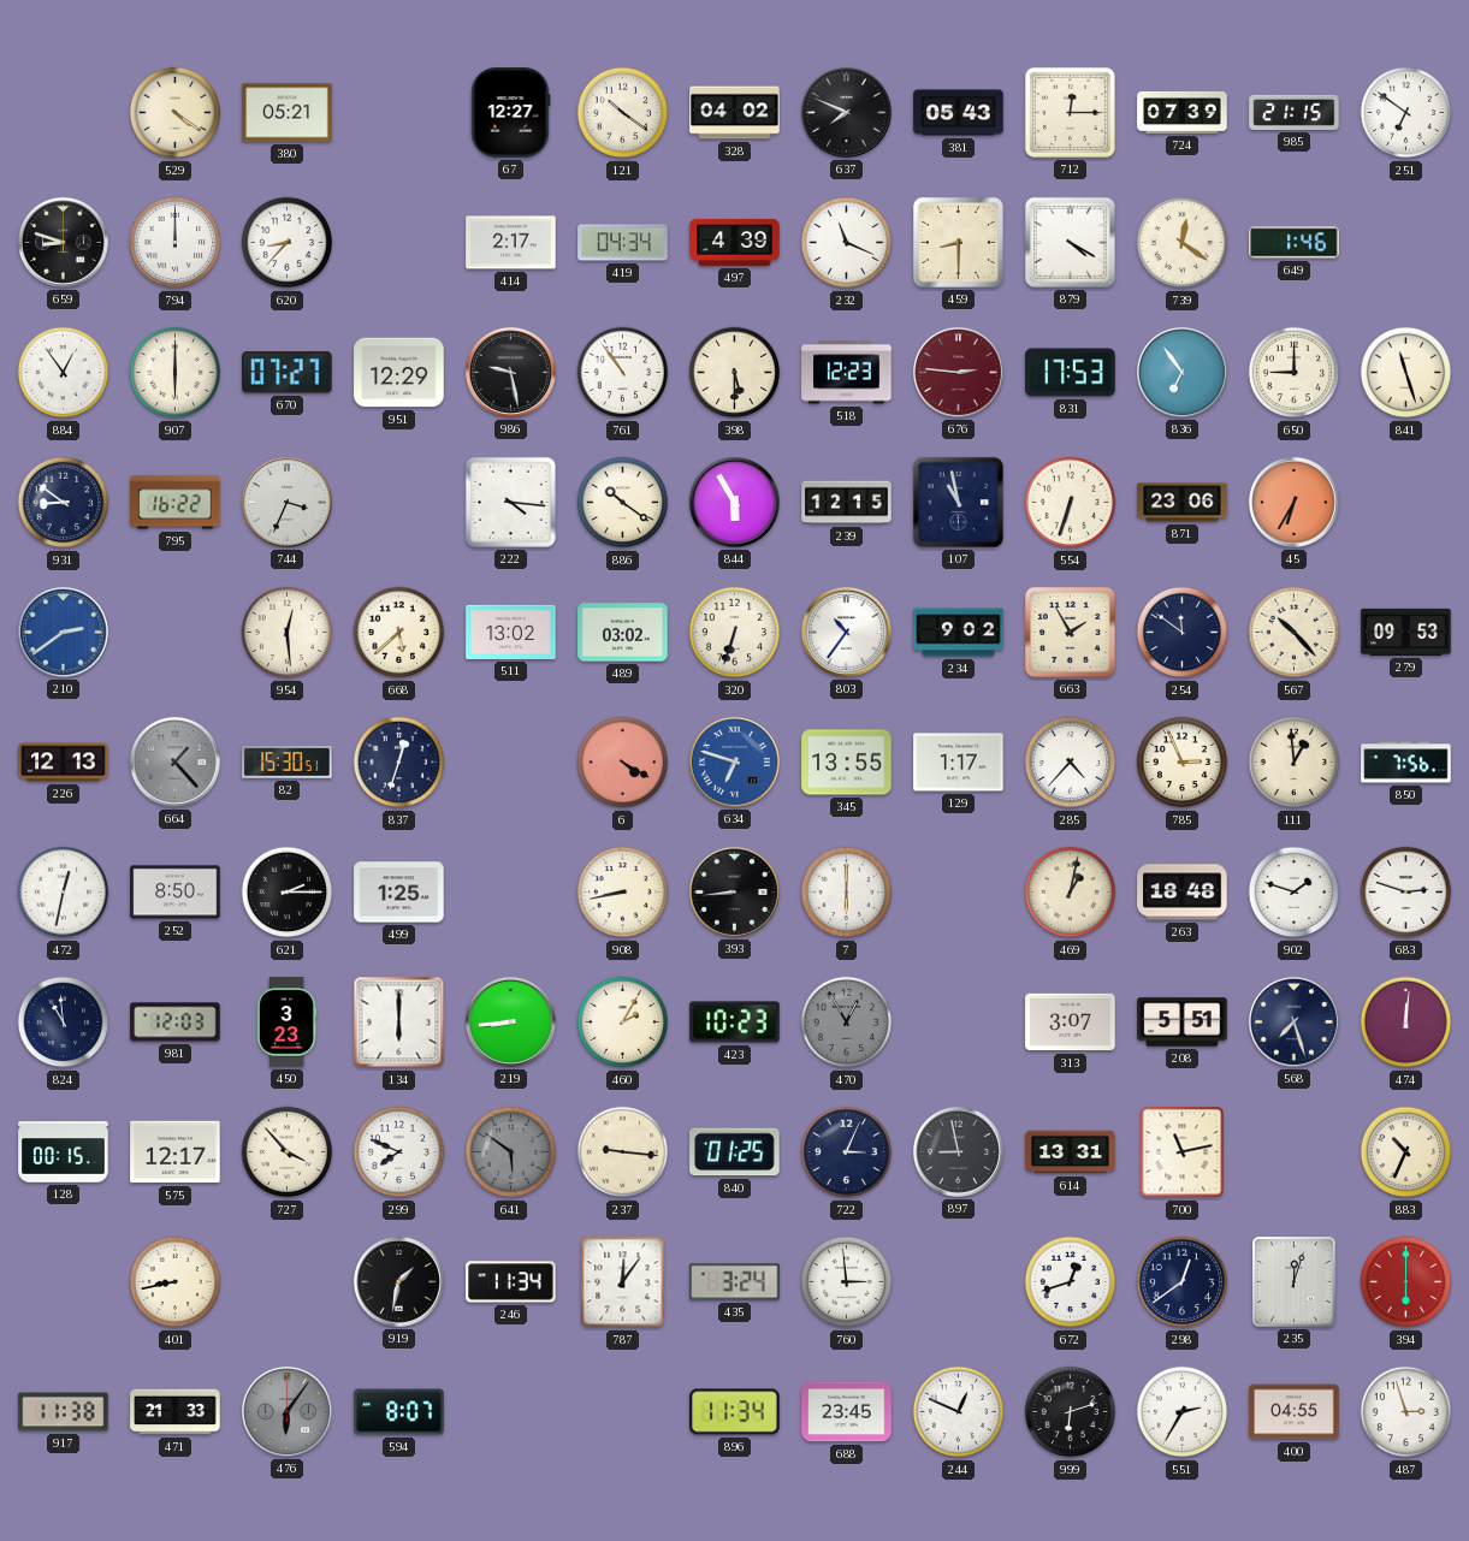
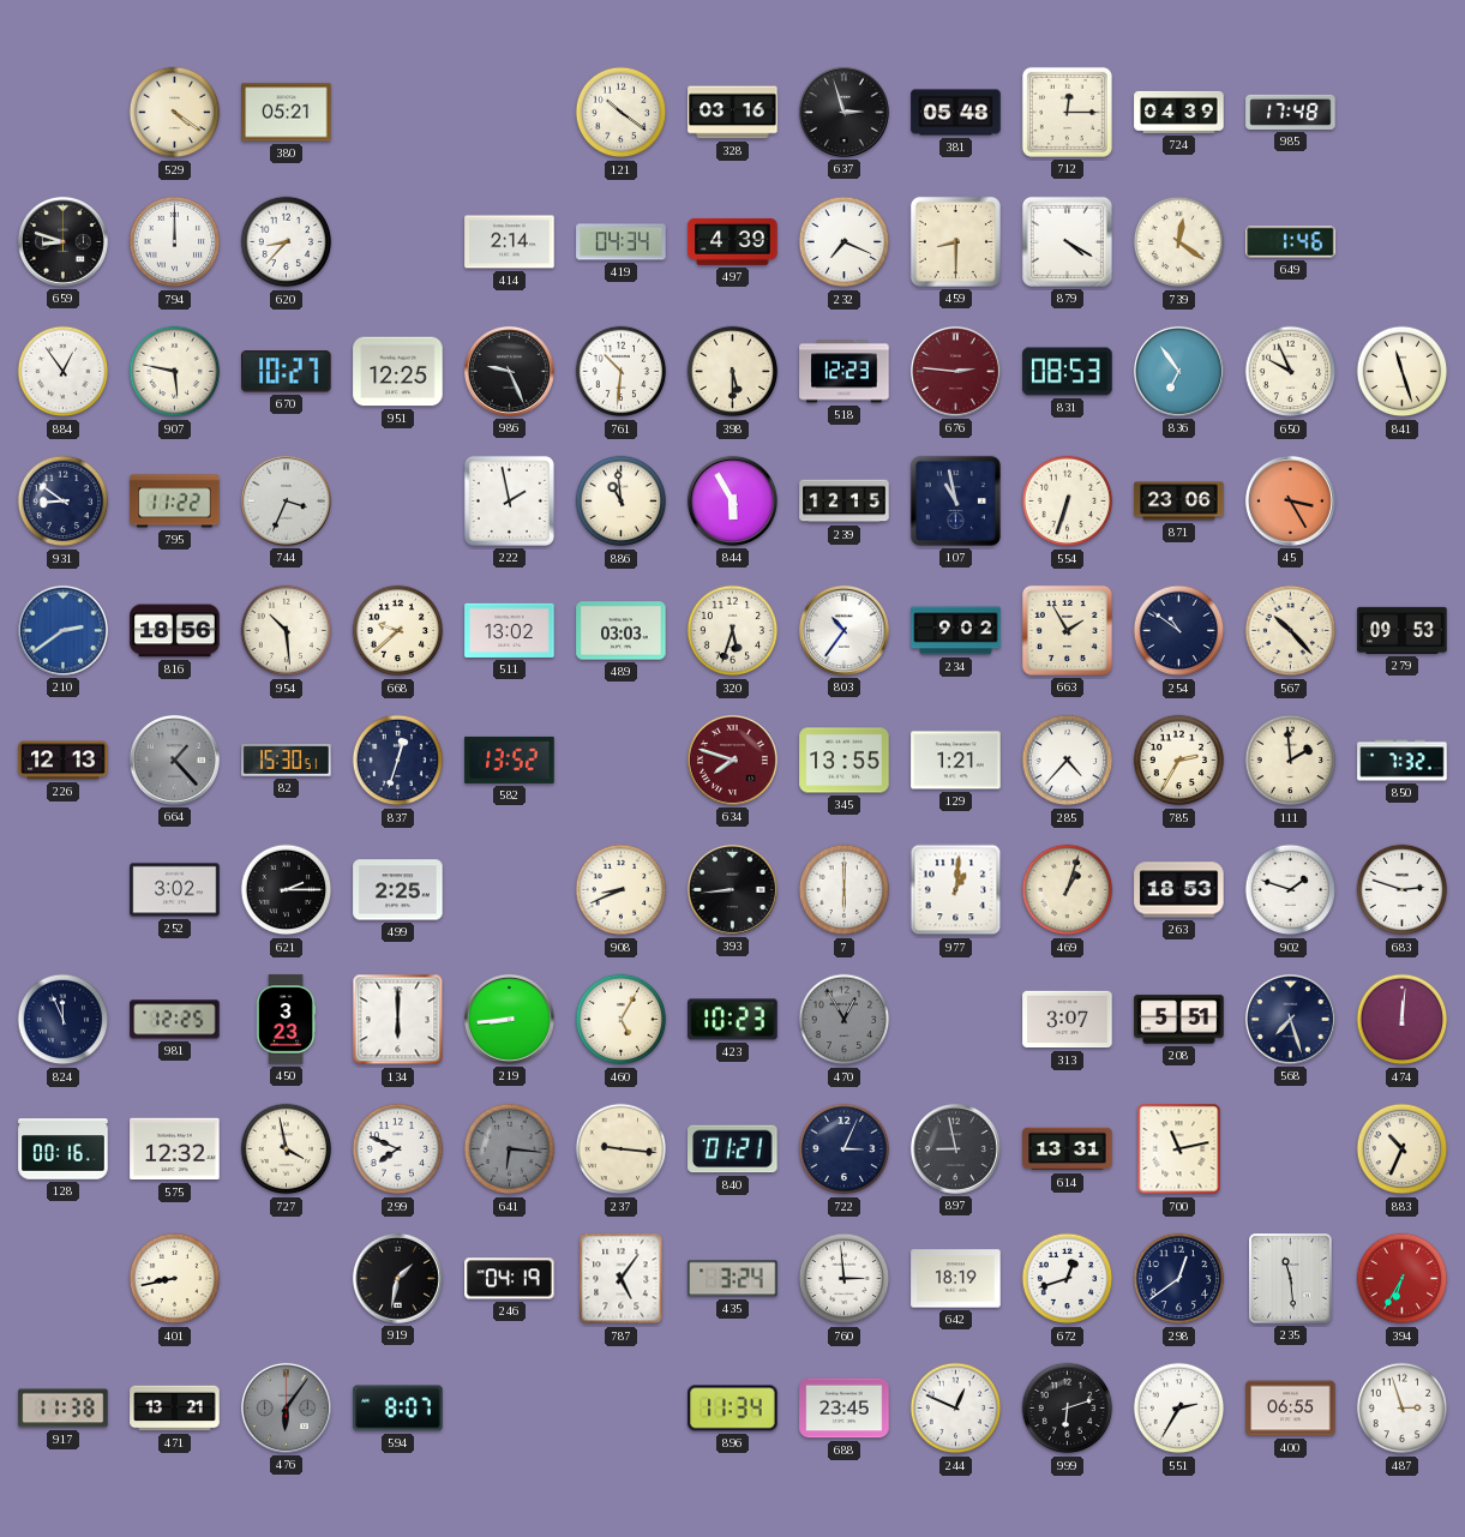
67: 12:27 -> none (510, 113)
328: 04:02 -> 03:16 (733, 113)
637: 7:49 -> 2:57 (843, 112)
381: 05:43 -> 05:48 (956, 113)
724: 07:39 -> 04:39 (1179, 112)
985: 21:15 -> 17:48 (1291, 112)
251: 6:51 -> none (1406, 113)
414: 2:17 -> 2:14 (510, 242)
232: 11:19 -> 7:19 (845, 242)
907: 6:00 -> 5:47 (175, 372)
670: 07:27 -> 10:27 (287, 372)
951: 12:29 -> 12:25 (398, 372)
986: 9:28 -> 9:26 (509, 371)
761: 10:54 -> 10:31 (622, 372)
831: 17:53 -> 08:53 (1068, 372)
650: 9:00 -> 9:56 (1291, 372)
795: 16:22 -> 11:22 (175, 502)
222: 4:16 -> 1:58 (509, 500)
886: 10:21 -> 10:59 (622, 502)
45: 6:35 -> 3:25 (1290, 500)
816: none -> 18:56 (175, 631)
954: 12:29 -> 10:29 (287, 631)
668: 5:38 -> 9:38 (398, 631)
489: 03:02 -> 03:03 (622, 631)
320: 6:33 -> 5:33 (733, 631)
254: 11:51 -> 10:51 (1179, 631)
582: none -> 13:52 (510, 760)
6: 4:20 -> none (623, 763)
634: 6:48 -> 7:48 (732, 760)
634 dial: blue -> burgundy (732, 760)
129: 1:17 -> 1:21 (956, 761)
785: 2:56 -> 2:35 (1179, 761)
111: 12:59 -> 1:59 (1291, 761)
850: 7:56 -> 7:32 (1403, 761)
472: 12:32 -> none (64, 893)
252: 8:50 -> 3:02 (175, 890)
499: 1:25 -> 2:25 (398, 890)
908: 8:43 -> 8:41 (622, 890)
977: none -> 1:01 (956, 890)
469: 1:02 -> 1:03 (1068, 890)
263: 18:48 -> 18:53 (1179, 890)
824: 10:59 -> 11:56 (64, 1020)
981: 12:03 -> 12:25 (175, 1020)
460: 2:05 -> 5:05 (622, 1020)
128: 00:15 -> 00:16 (64, 1149)
575: 12:17 -> 12:32 (175, 1149)
727: 3:53 -> 3:58 (287, 1149)
641: 5:51 -> 6:16 (510, 1149)
840: 01:25 -> 01:21 (733, 1149)
246: 11:34 -> 04:19 (510, 1279)
787: 12:06 -> 5:06 (622, 1279)
642: none -> 18:19 (956, 1279)
235: 12:03 -> 11:29 (1291, 1279)
394: 6:00 -> 6:35 (1403, 1279)
471: 21:33 -> 13:21 (175, 1409)
400: 04:55 -> 06:55 (1291, 1409)
